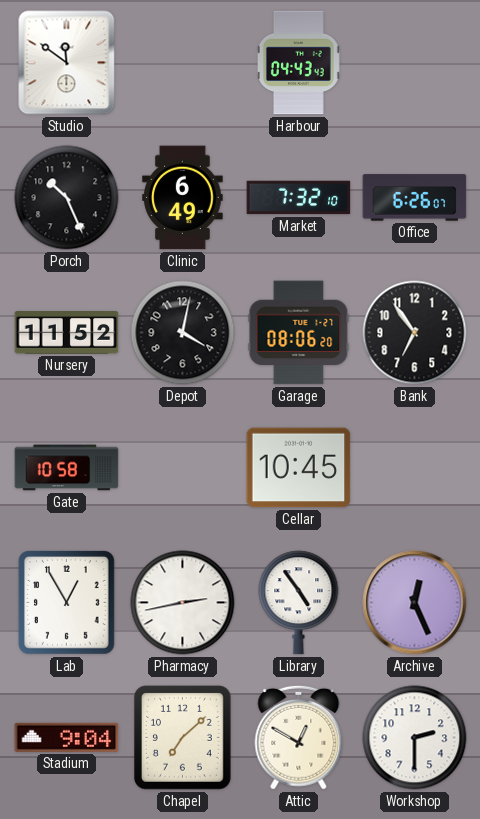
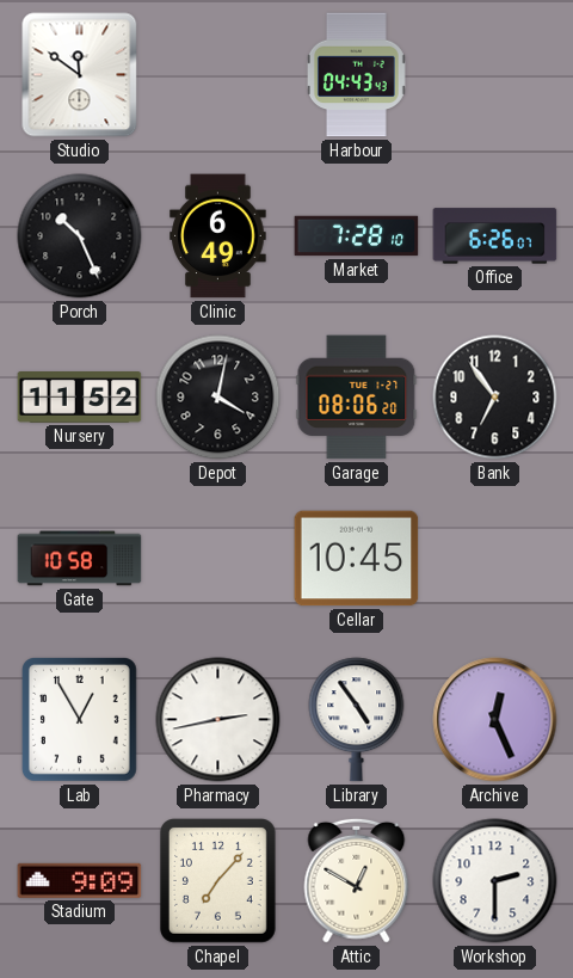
Market: 7:32 -> 7:28 (357, 236)
Stadium: 9:04 -> 9:09 (80, 880)
Chapel: 7:08 -> 7:07 (218, 881)
